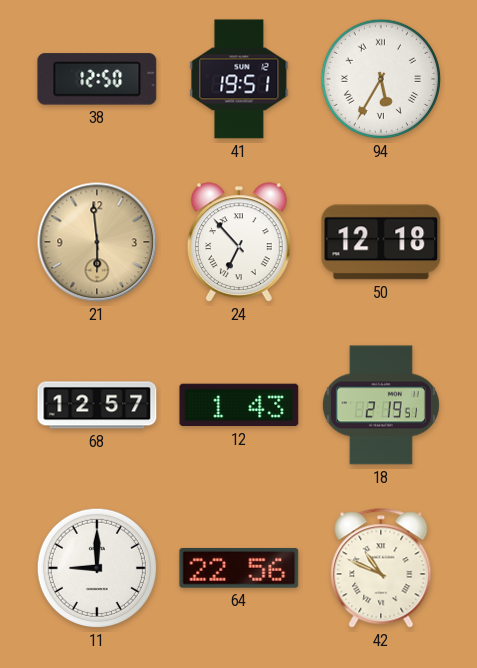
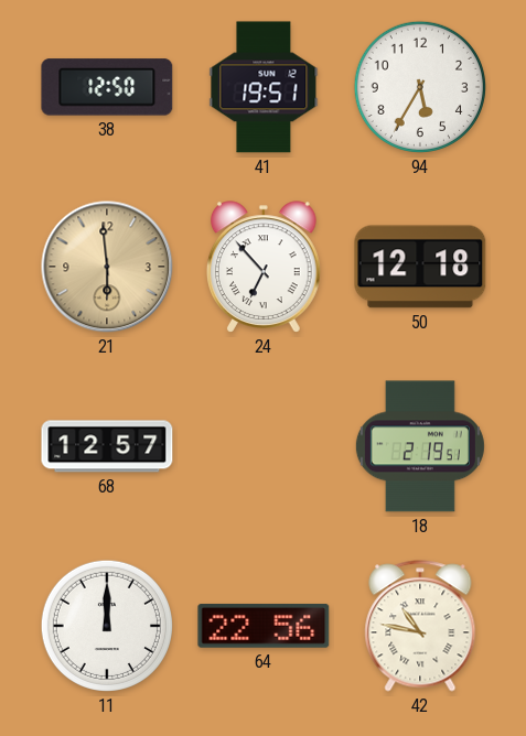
94 numerals: Roman -> Arabic (420, 87)
12: 1:43 -> none (239, 405)
11: 9:00 -> 12:00 (107, 626)
42: 10:49 -> 10:47 (420, 626)
